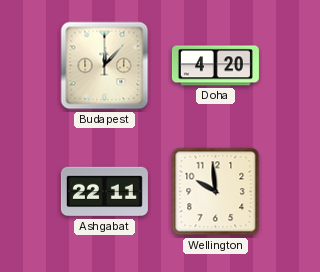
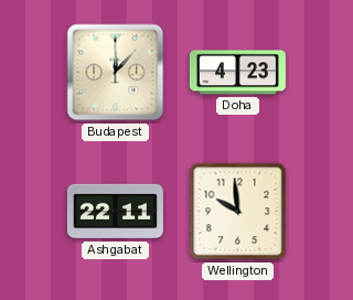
Doha: 4:20 -> 4:23 (237, 73)
